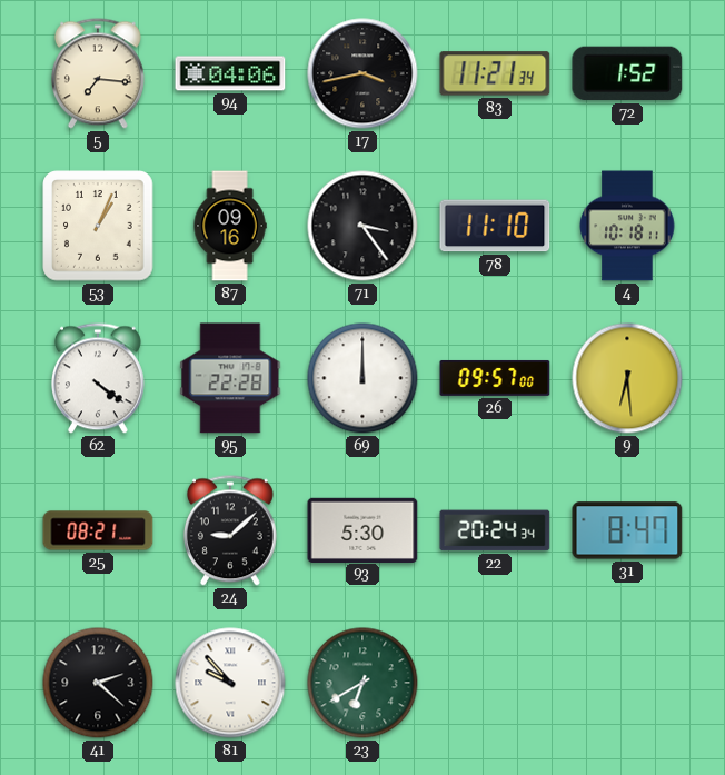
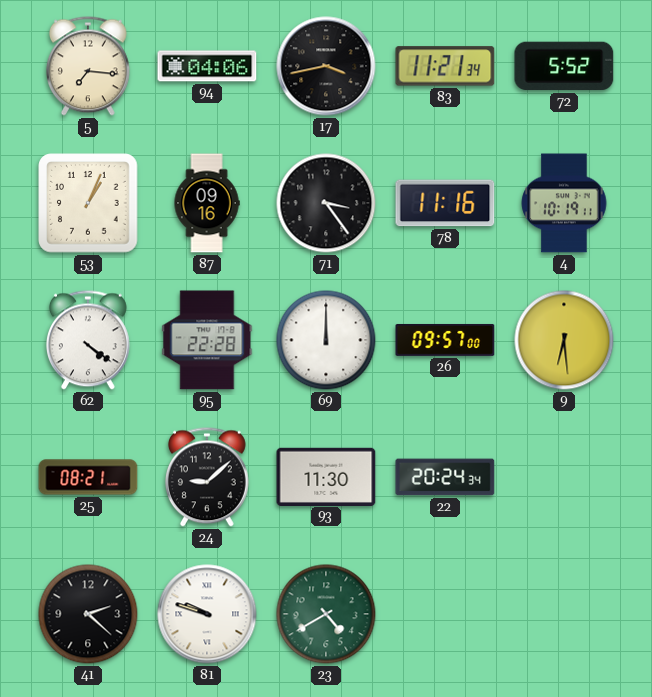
72: 1:52 -> 5:52 (564, 66)
78: 11:10 -> 11:16 (445, 203)
4: 10:18 -> 10:19 (564, 203)
93: 5:30 -> 11:30 (326, 476)
31: 8:47 -> none (627, 530)
81: 9:53 -> 9:48 (207, 614)
23: 6:40 -> 4:40 (326, 614)
